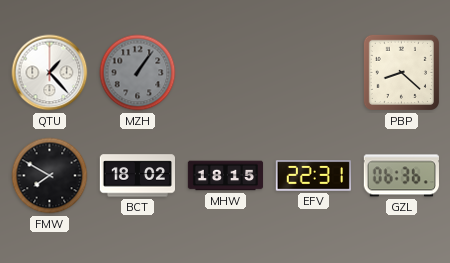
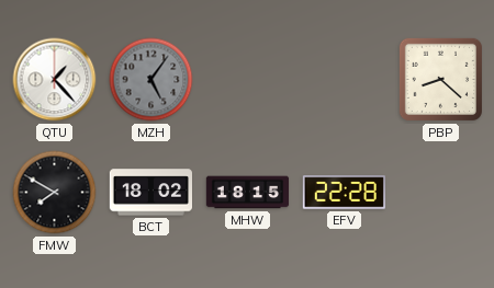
MZH: 1:06 -> 5:06 (151, 80)
EFV: 22:31 -> 22:28 (344, 193)
GZL: 06:36 -> none (401, 176)
